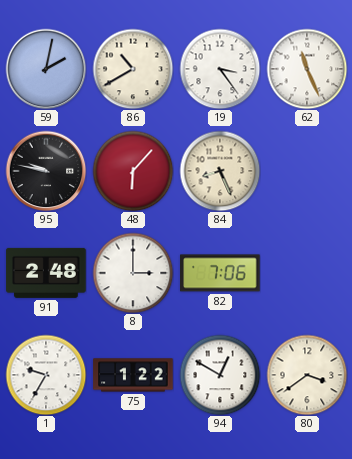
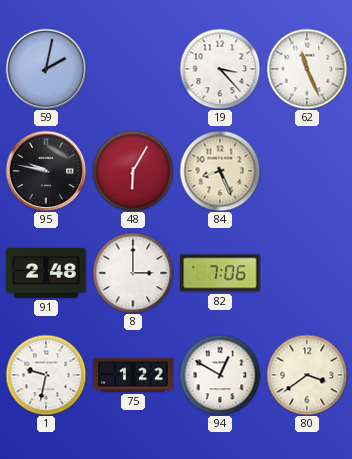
86: 10:40 -> none (133, 69)
19: 3:24 -> 3:23 (220, 69)
48: 6:07 -> 6:05 (133, 171)
1: 9:35 -> 9:32 (46, 375)
